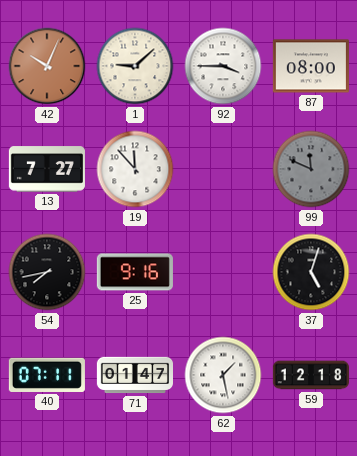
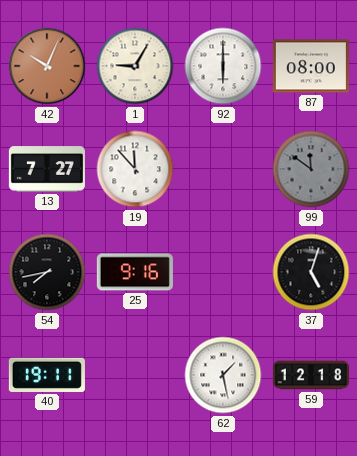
1: 9:08 -> 9:05 (135, 66)
92: 3:45 -> 6:00 (223, 66)
99: 11:49 -> 11:51 (311, 169)
40: 07:11 -> 19:11 (47, 375)
71: 01:47 -> none (134, 375)
